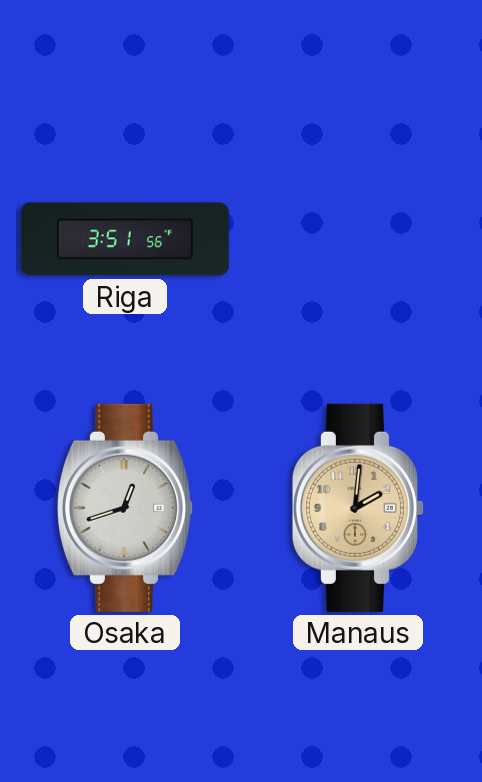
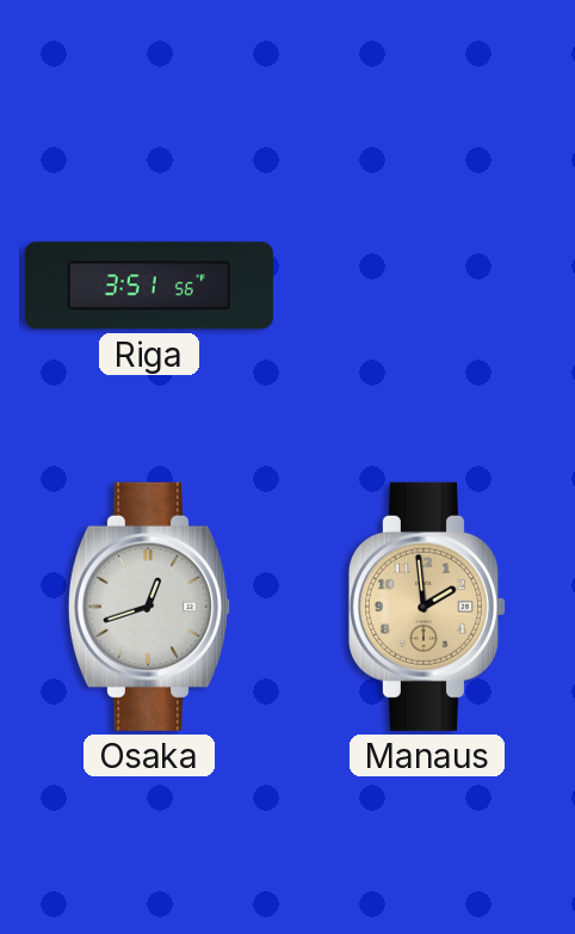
Manaus: 2:01 -> 1:59 (427, 607)
